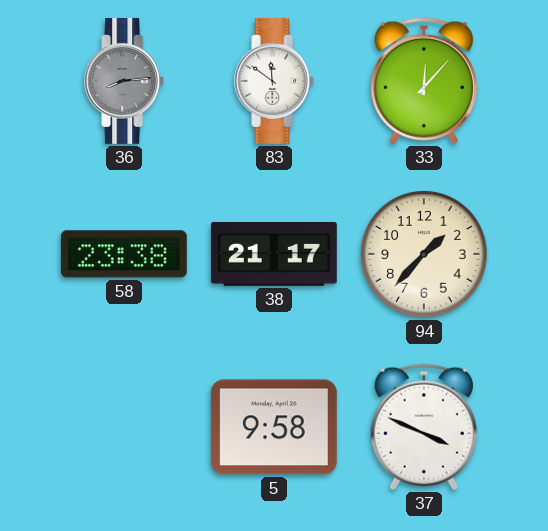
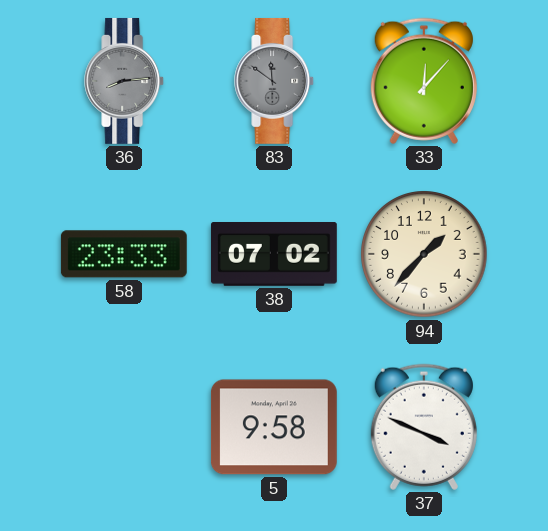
83 dial: white -> grey (275, 81)
58: 23:38 -> 23:33 (124, 254)
38: 21:17 -> 07:02 (274, 255)
